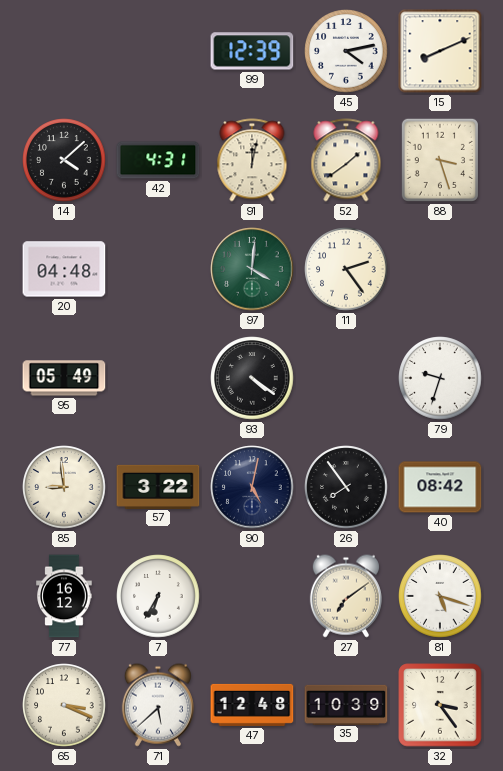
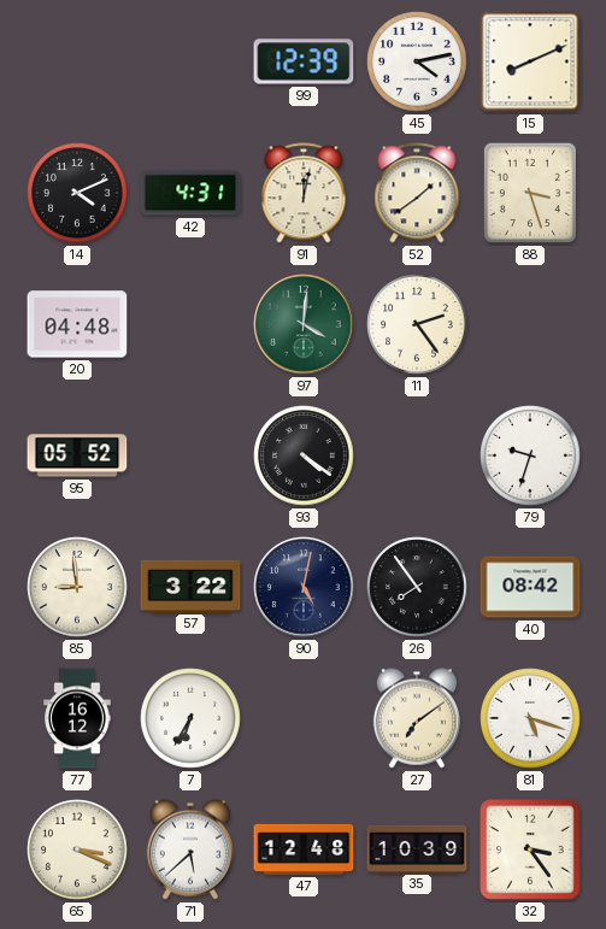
14: 4:08 -> 4:11 (77, 193)
95: 05:49 -> 05:52 (77, 455)
